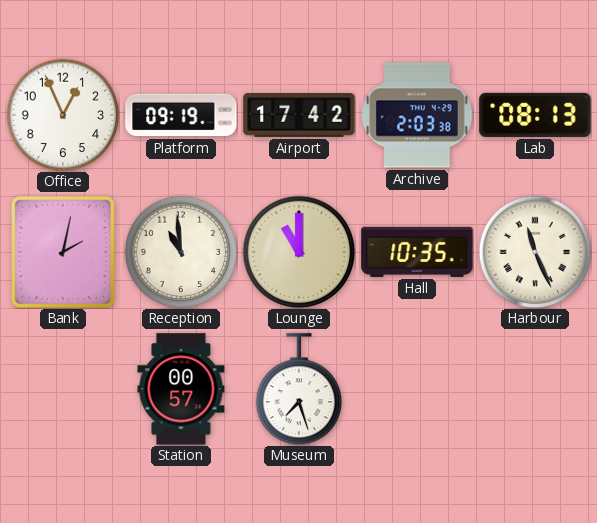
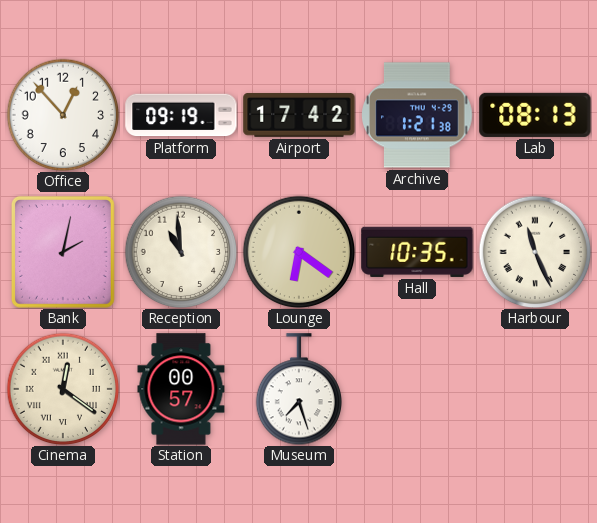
Office: 12:56 -> 12:53 (63, 115)
Archive: 2:03 -> 1:21 (417, 115)
Lounge: 11:00 -> 6:21 (299, 252)
Cinema: none -> 12:21 (63, 389)
